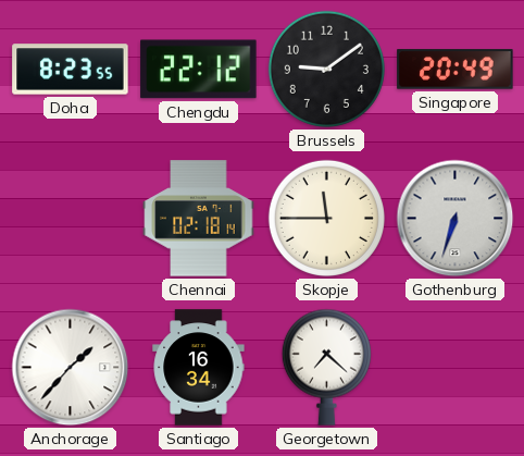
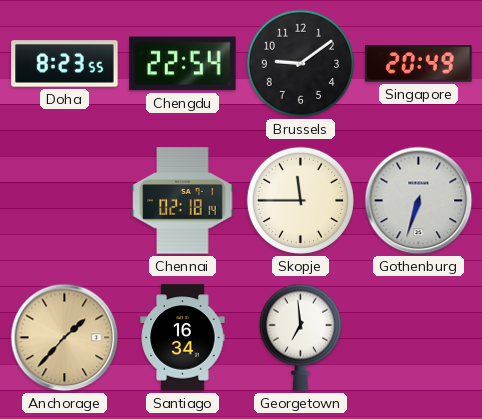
Chengdu: 22:12 -> 22:54 (183, 64)
Anchorage dial: white -> champagne (65, 338)
Georgetown: 7:22 -> 6:59 (300, 337)
